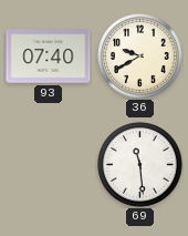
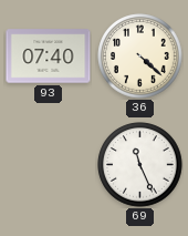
36: 9:40 -> 4:22 (140, 57)
69: 11:29 -> 11:26 (140, 165)
